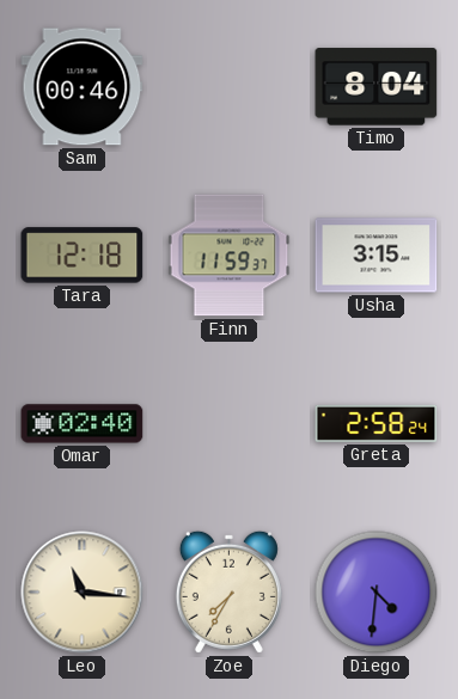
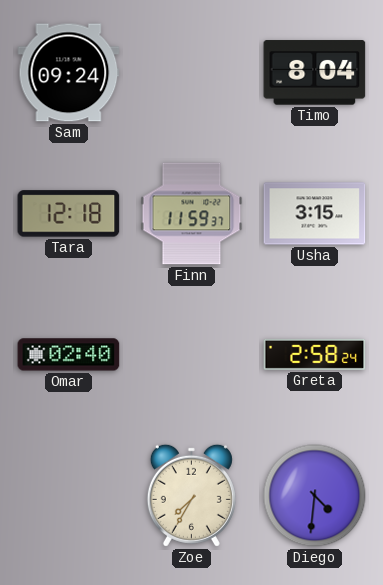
Sam: 00:46 -> 09:24 (69, 73)
Leo: 11:16 -> none (83, 593)
